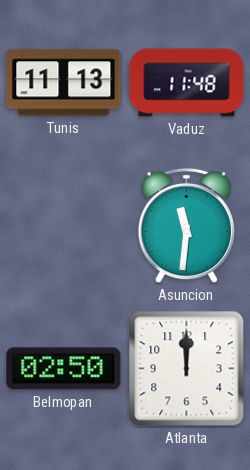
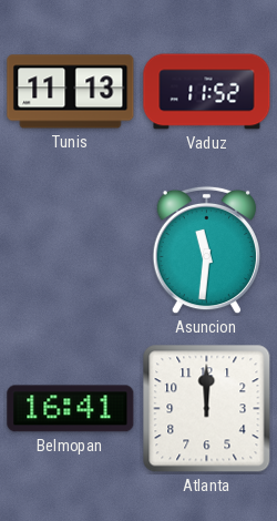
Vaduz: 11:48 -> 11:52 (207, 92)
Belmopan: 02:50 -> 16:41 (71, 409)
